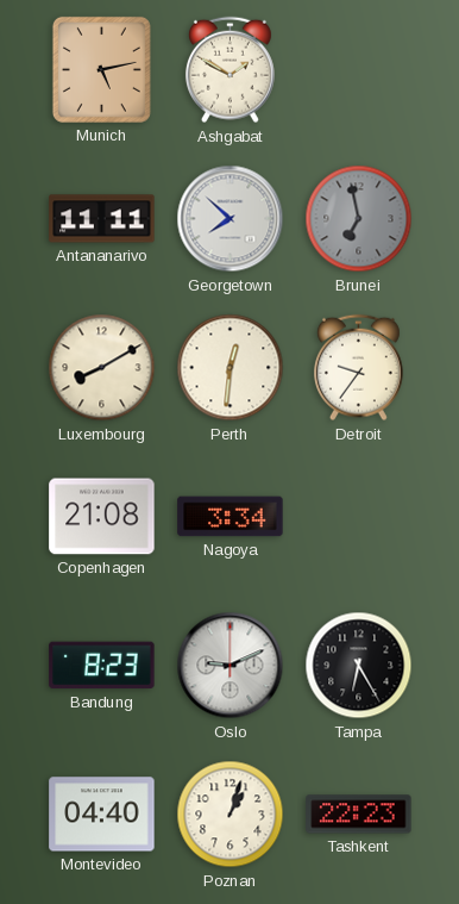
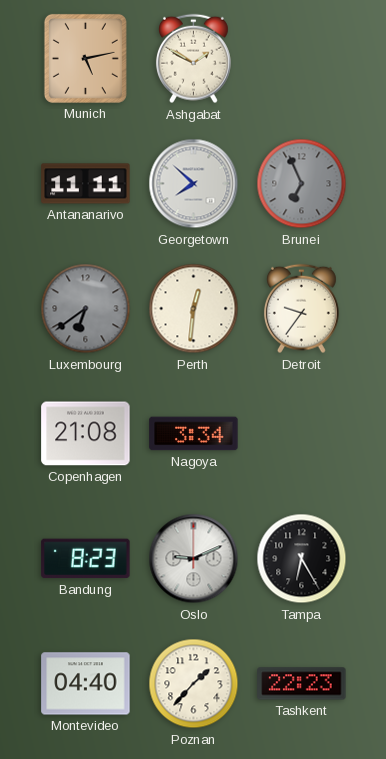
Brunei: 6:58 -> 6:56 (302, 184)
Luxembourg: 8:10 -> 6:39 (86, 309)
Luxembourg dial: cream -> grey (86, 309)
Poznan: 1:03 -> 1:37 (194, 684)
